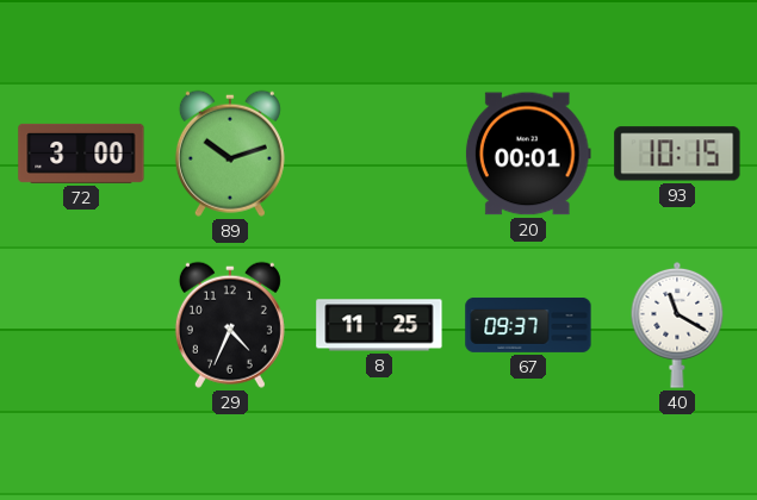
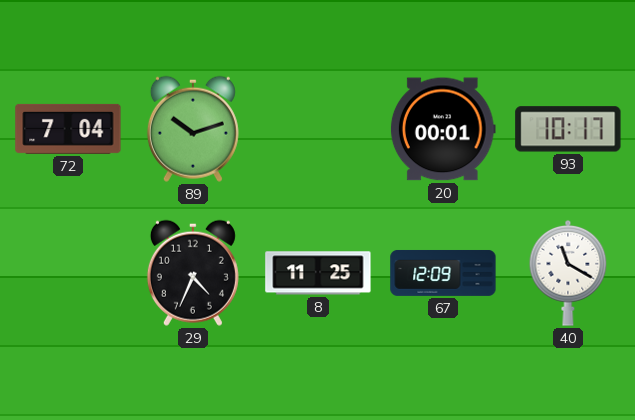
72: 3:00 -> 7:04 (68, 129)
93: 10:15 -> 10:17 (568, 129)
67: 09:37 -> 12:09 (443, 273)
